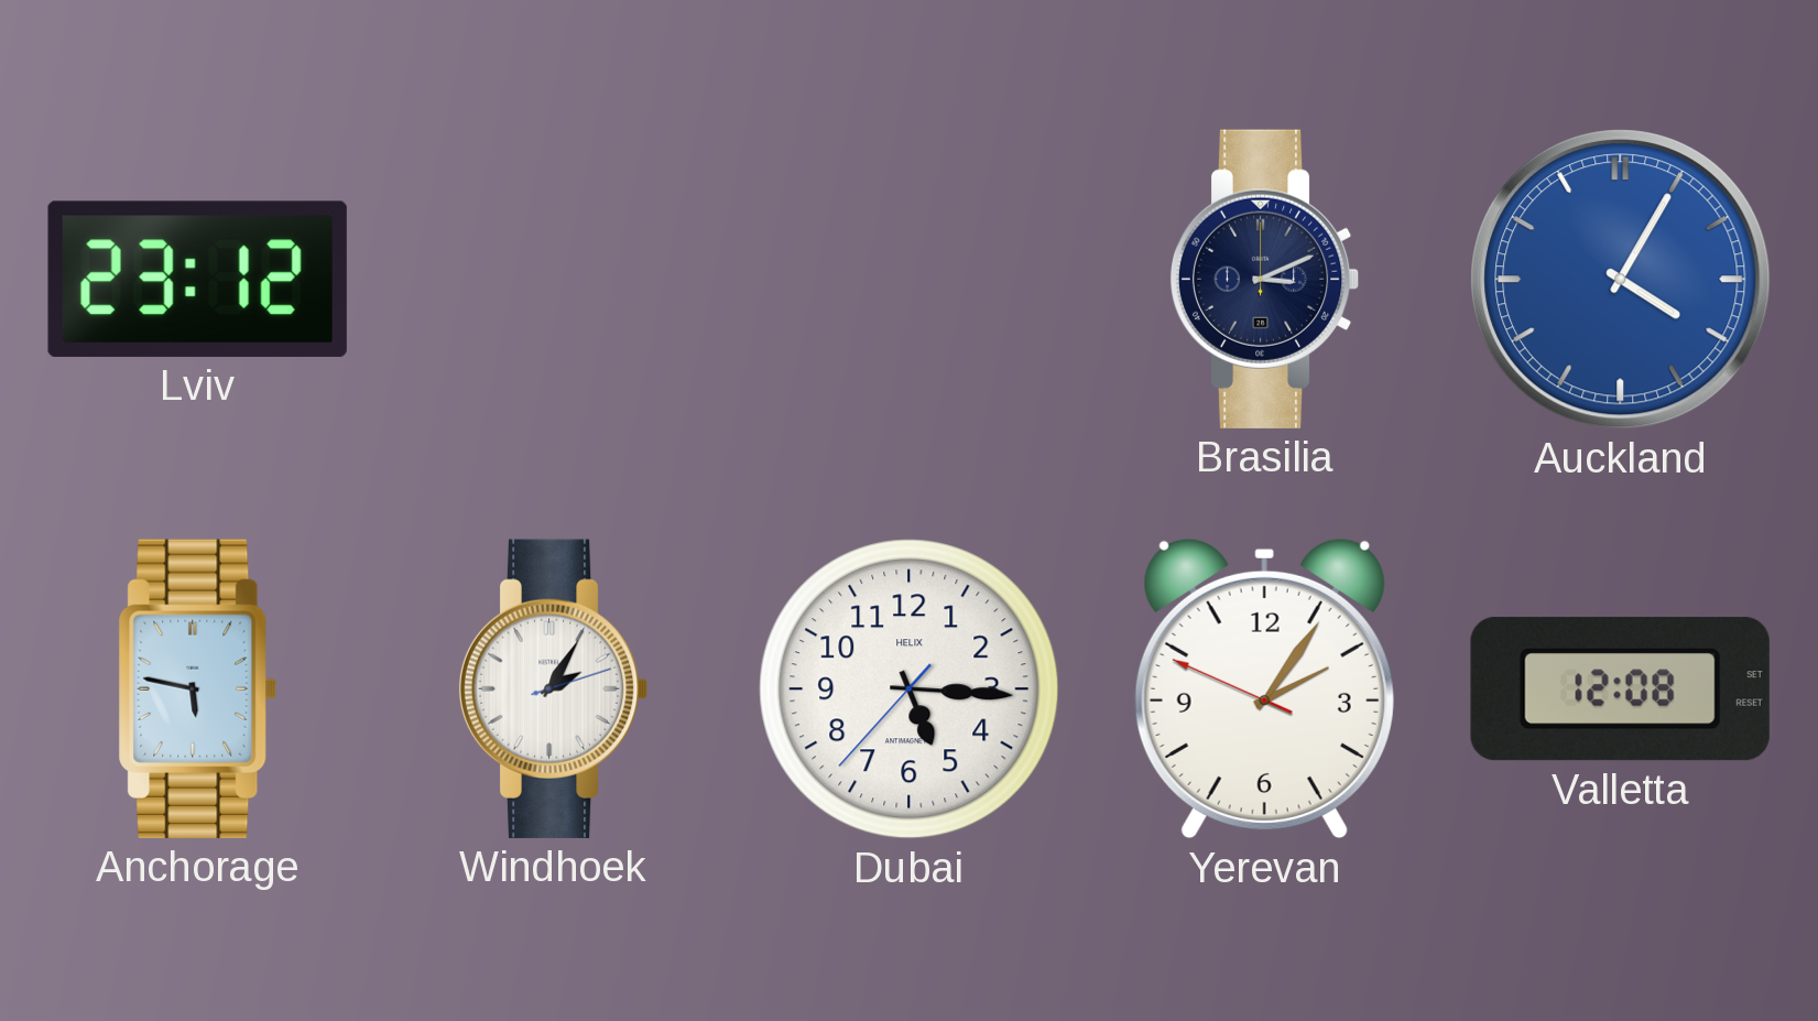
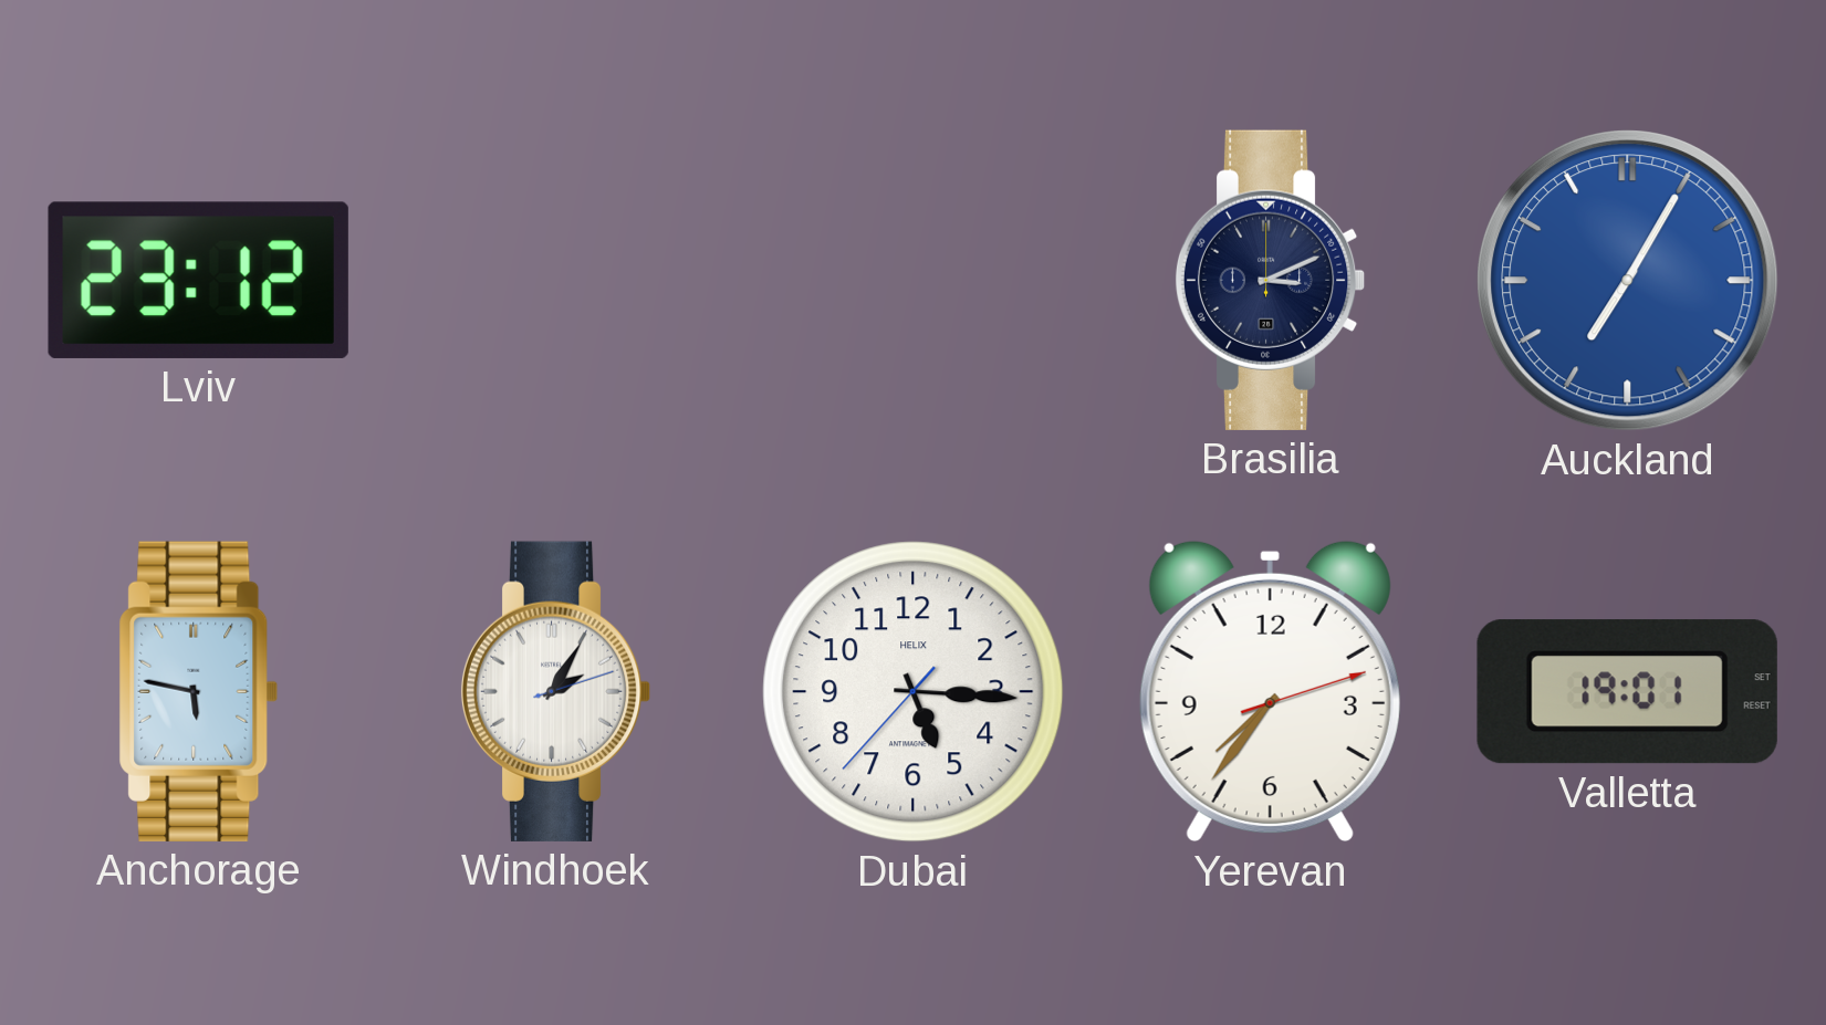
Auckland: 4:05 -> 7:05 (1628, 281)
Yerevan: 2:05 -> 7:36 (1270, 691)
Valletta: 12:08 -> 19:01 (1627, 692)
